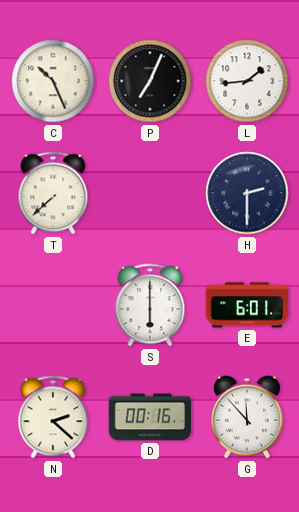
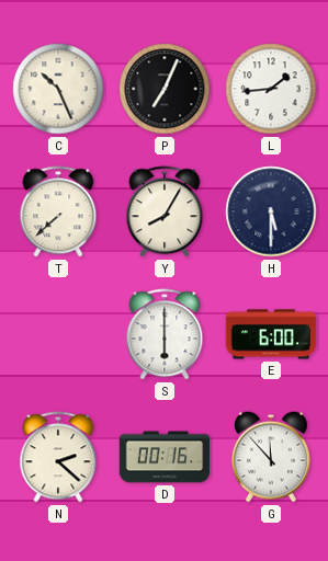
Y: none -> 8:05 (165, 211)
H: 2:30 -> 5:30 (271, 211)
E: 6:01 -> 6:00 (271, 334)
